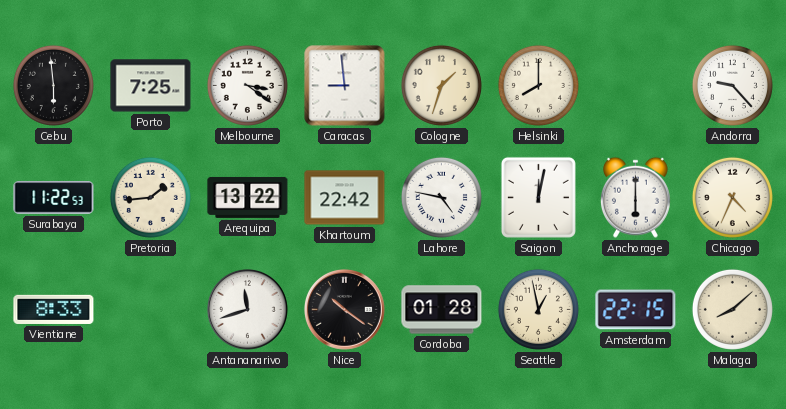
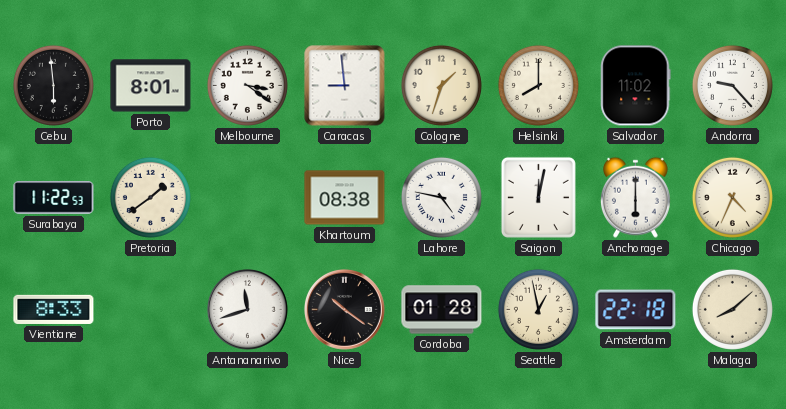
Porto: 7:25 -> 8:01 (151, 86)
Salvador: none -> 11:02 (636, 86)
Pretoria: 1:44 -> 1:39 (150, 197)
Arequipa: 13:22 -> none (248, 197)
Khartoum: 22:42 -> 08:38 (345, 198)
Amsterdam: 22:15 -> 22:18 (636, 310)
